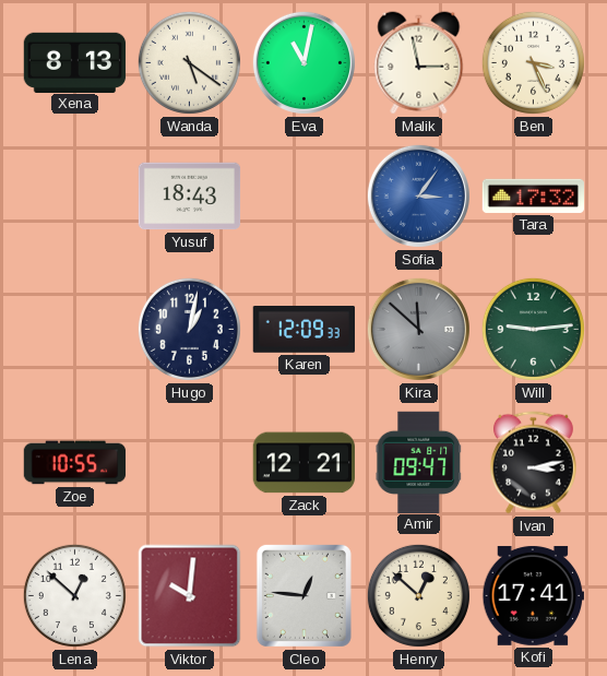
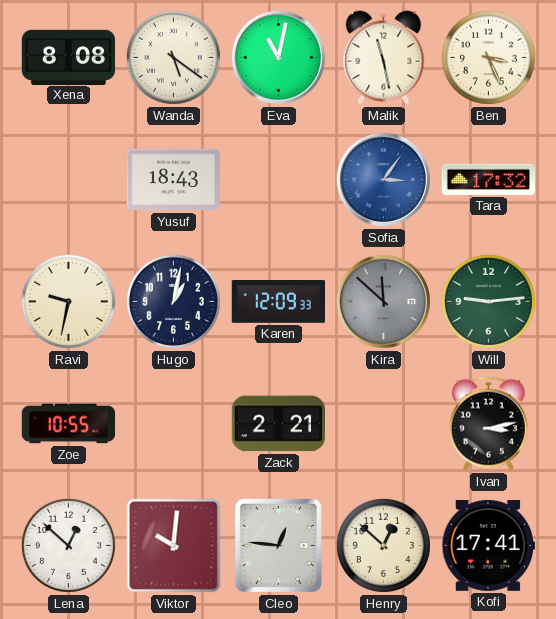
Xena: 8:13 -> 8:08 (69, 57)
Malik: 2:58 -> 11:28 (384, 58)
Ravi: none -> 9:32 (68, 301)
Zack: 12:21 -> 2:21 (278, 424)
Amir: 09:47 -> none (419, 462)
